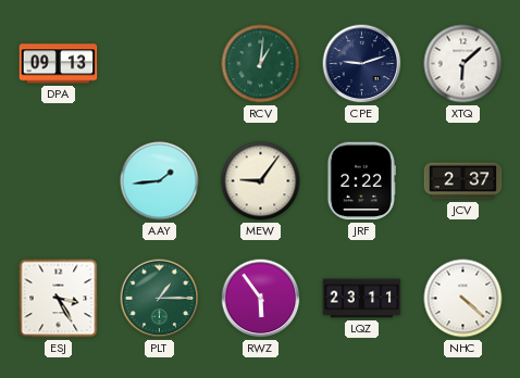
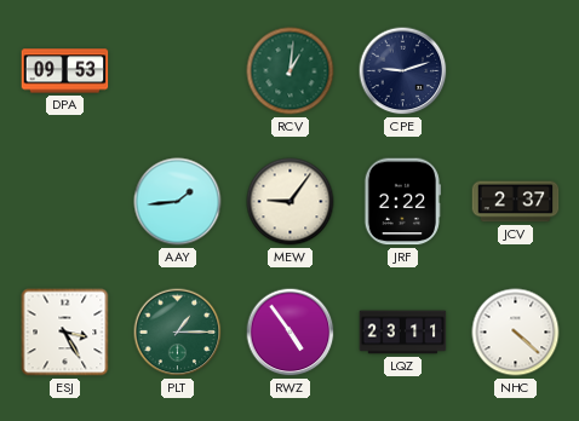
DPA: 09:13 -> 09:53 (65, 71)
XTQ: 6:08 -> none (463, 64)
RWZ: 5:54 -> 4:54 (291, 333)
